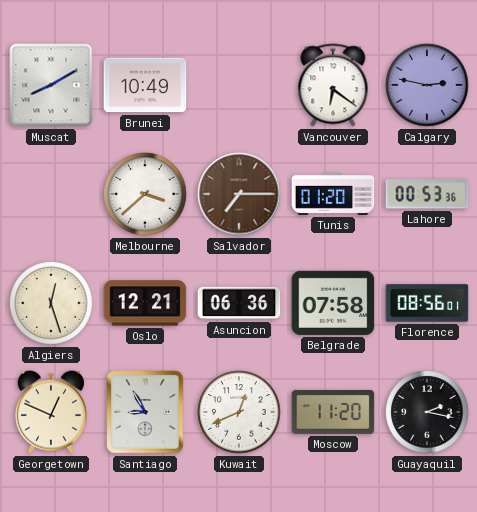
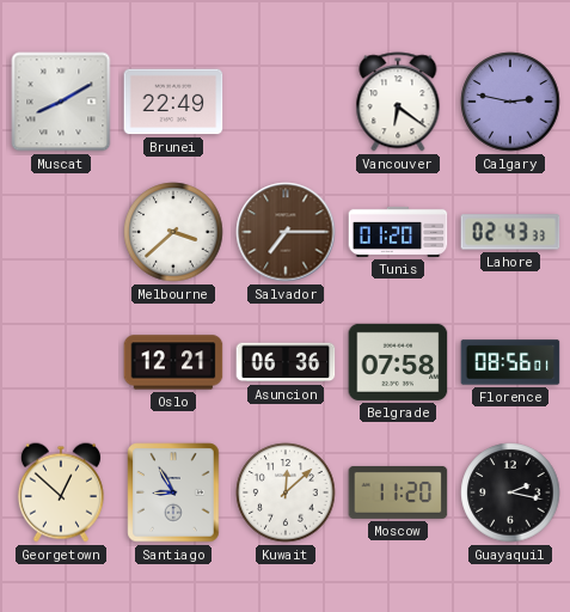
Brunei: 10:49 -> 22:49 (173, 102)
Lahore: 00:53 -> 02:43 (510, 232)
Algiers: 12:27 -> none (51, 303)
Georgetown: 12:49 -> 12:52 (61, 492)
Kuwait: 12:41 -> 12:08 (286, 492)
